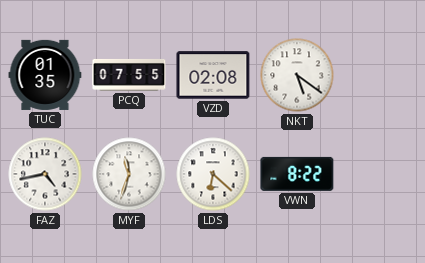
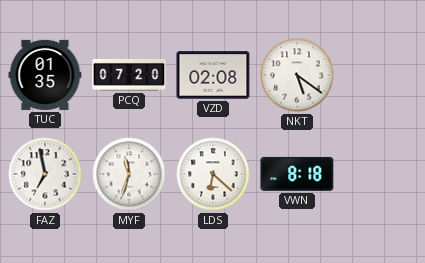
PCQ: 07:55 -> 07:20 (129, 75)
FAZ: 4:43 -> 6:58 (45, 174)
VWN: 8:22 -> 8:18 (297, 174)
